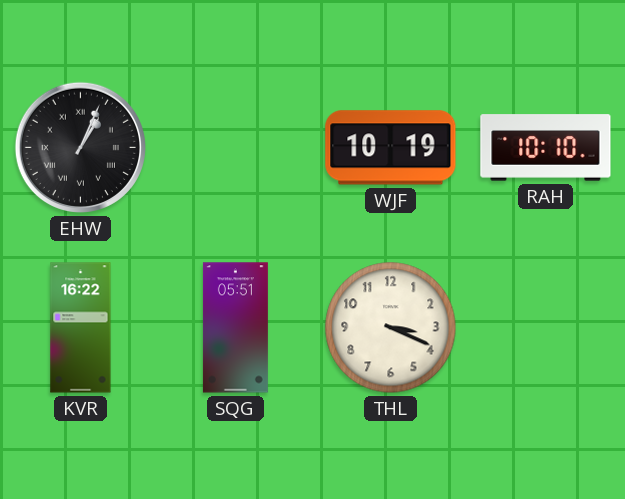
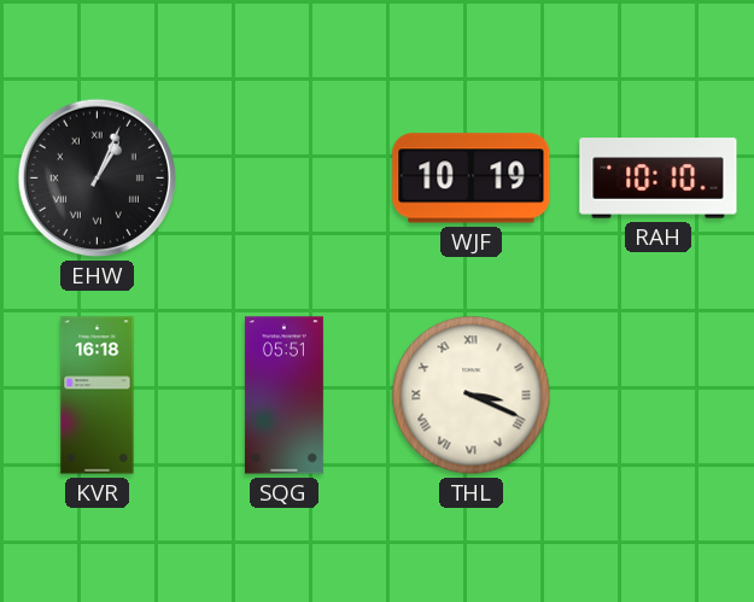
KVR: 16:22 -> 16:18 (98, 396)
THL numerals: Arabic -> Roman (472, 396)
